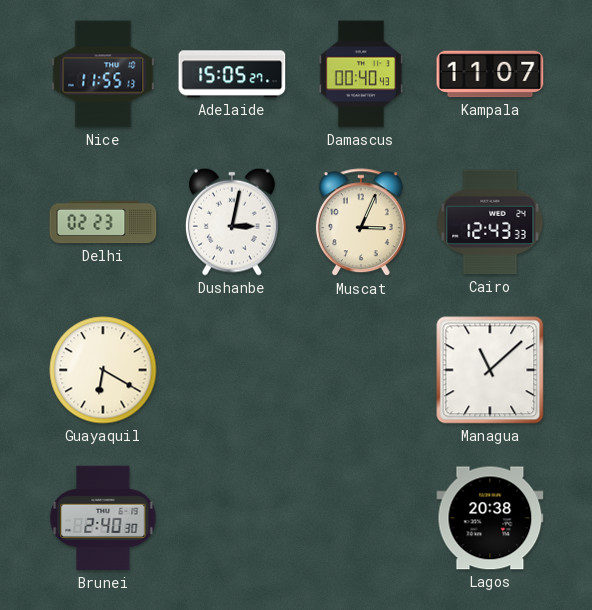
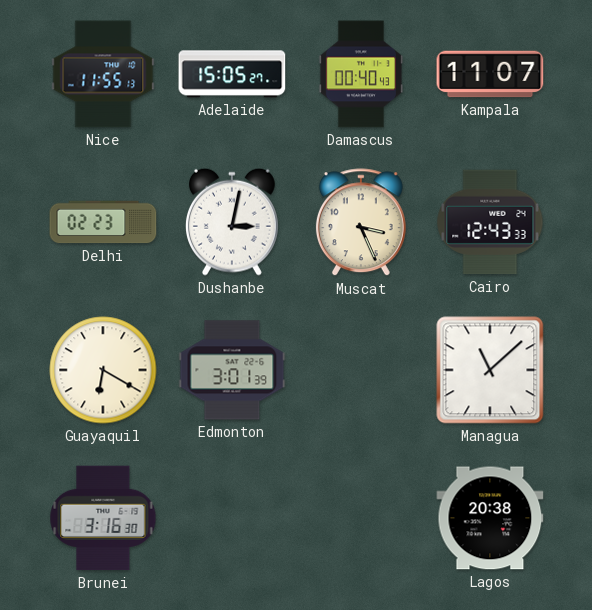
Muscat: 3:04 -> 3:26 (361, 223)
Edmonton: none -> 3:01 (232, 370)
Brunei: 2:40 -> 3:16 (103, 518)
